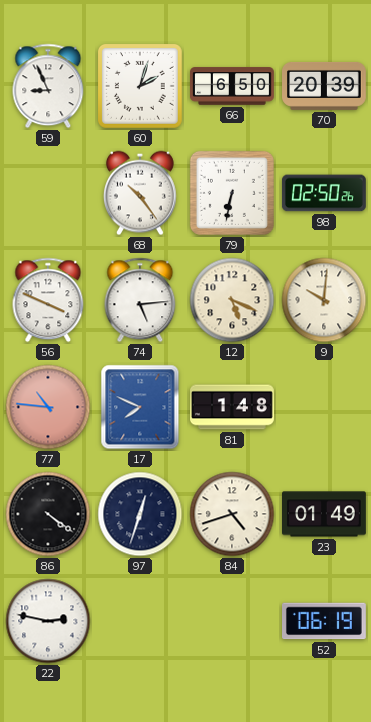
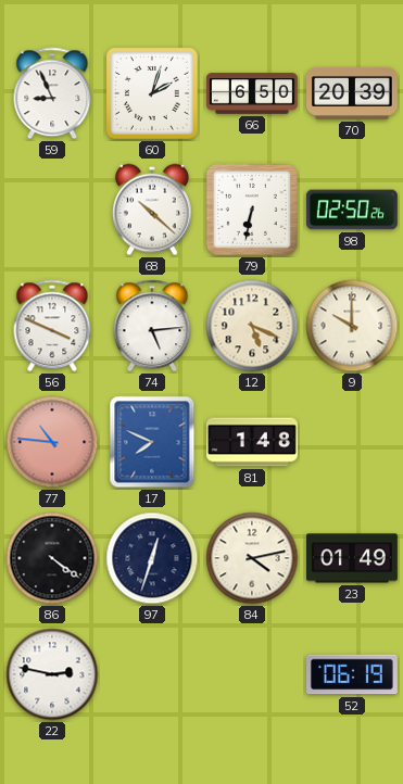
68: 10:24 -> 10:22 (152, 210)
9: 10:01 -> 10:00 (352, 326)
84: 4:42 -> 4:13 (252, 558)
